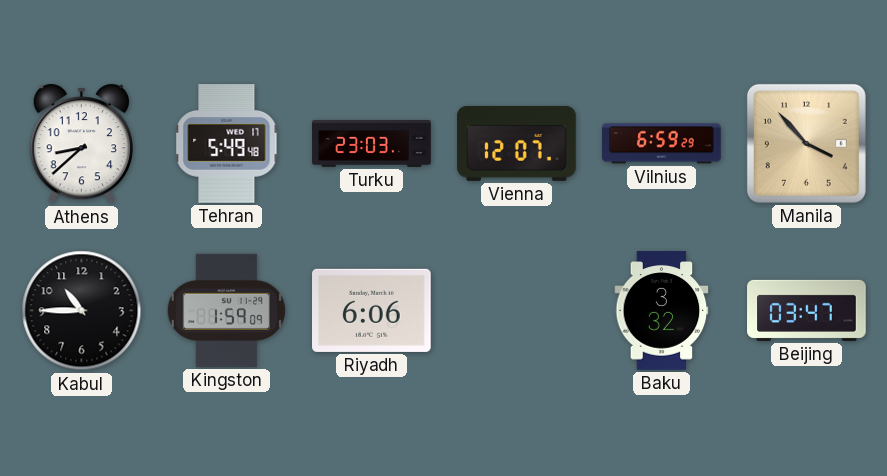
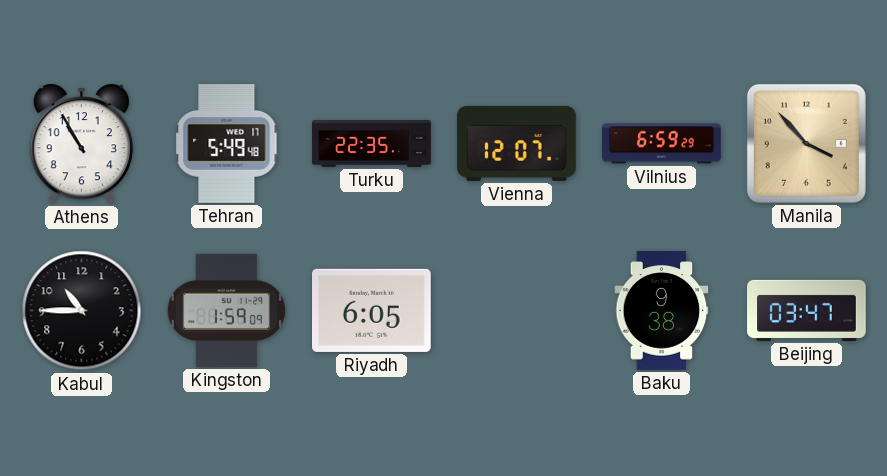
Athens: 8:38 -> 10:55 (81, 144)
Turku: 23:03 -> 22:35 (372, 143)
Riyadh: 6:06 -> 6:05 (372, 310)
Baku: 3:32 -> 9:38 (662, 311)
